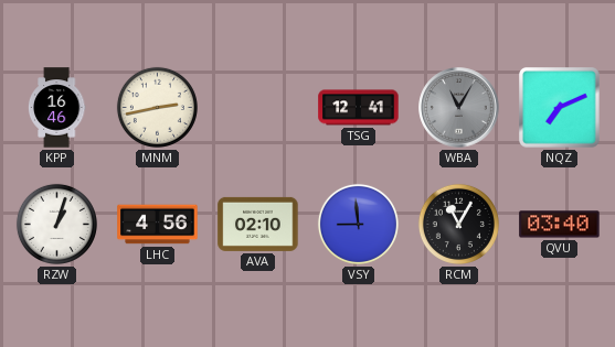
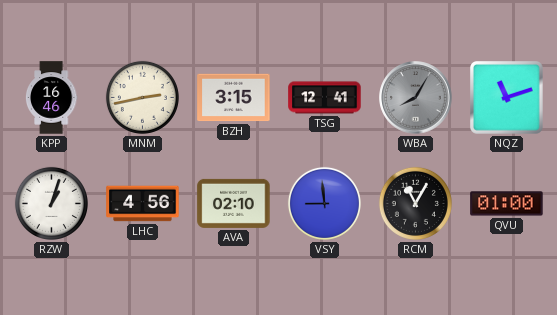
BZH: none -> 3:15 (234, 98)
WBA: 11:05 -> 8:05 (416, 98)
NQZ: 7:11 -> 11:12 (507, 98)
QVU: 03:40 -> 01:00 (507, 204)
